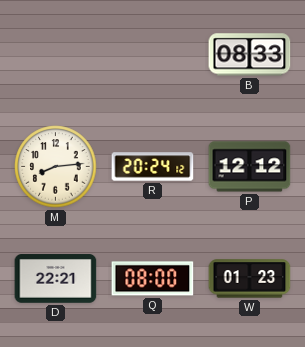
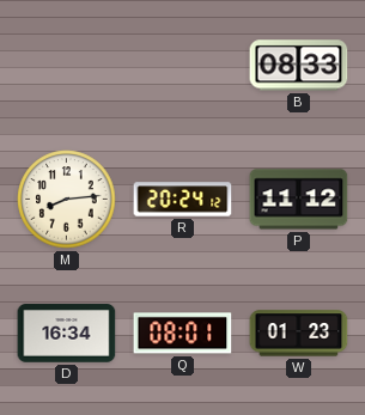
P: 12:12 -> 11:12 (299, 200)
D: 22:21 -> 16:34 (67, 334)
Q: 08:00 -> 08:01 (183, 334)
